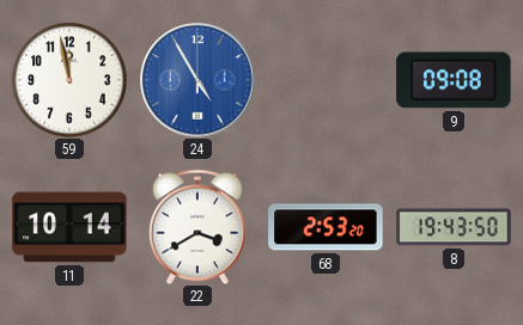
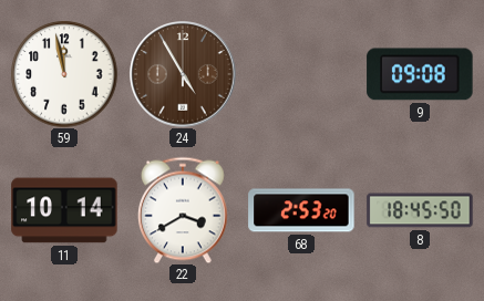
24 dial: blue -> brown (183, 74)
8: 19:43 -> 18:45 (420, 210)
